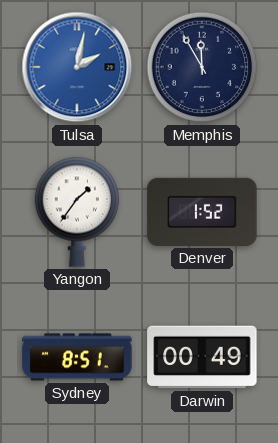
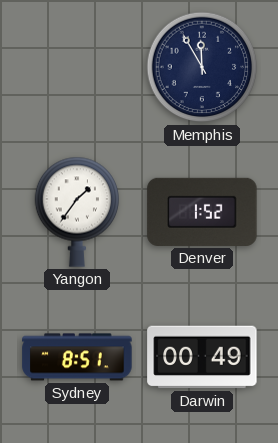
Tulsa: 2:02 -> none (77, 67)
